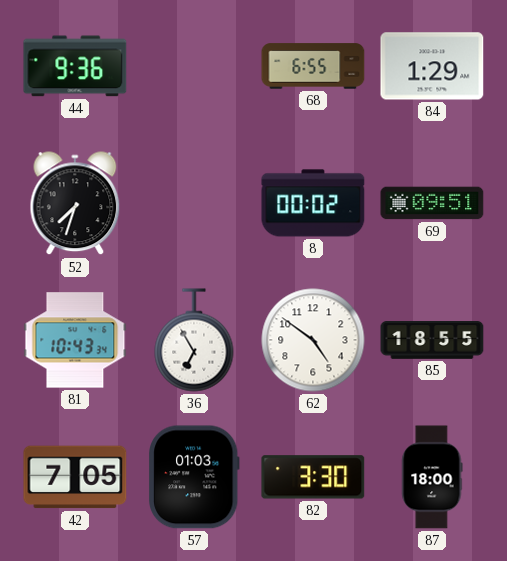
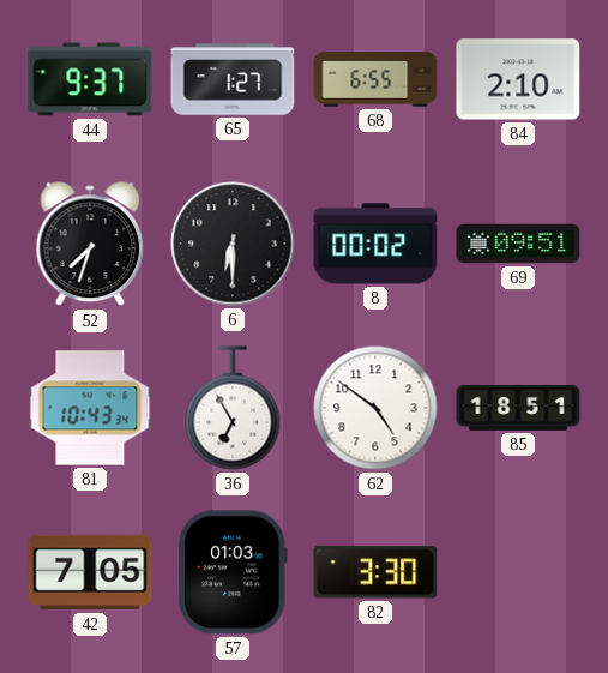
44: 9:36 -> 9:37 (90, 79)
65: none -> 1:27 (233, 79)
84: 1:29 -> 2:10 (518, 79)
6: none -> 6:30 (233, 244)
85: 18:55 -> 18:51 (518, 408)
87: 18:00 -> none (432, 477)
